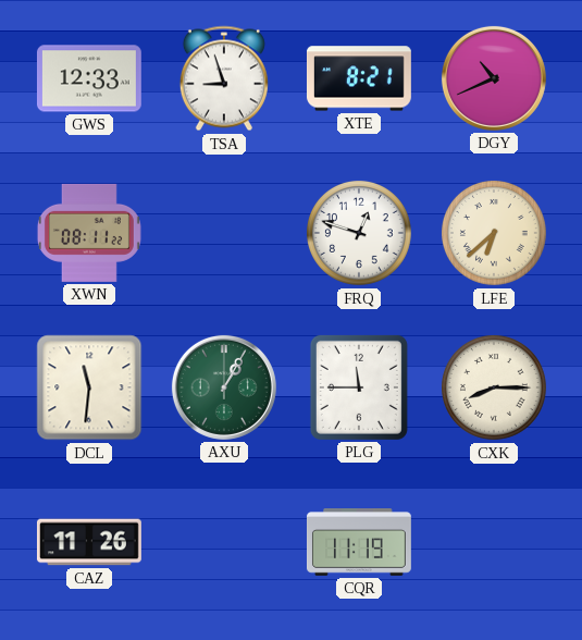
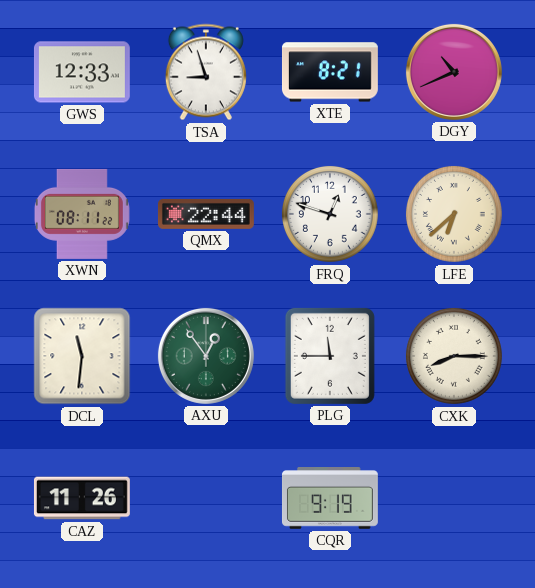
QMX: none -> 22:44 (206, 214)
AXU: 1:05 -> 12:54 (206, 356)
CQR: 11:19 -> 9:19 (330, 499)
